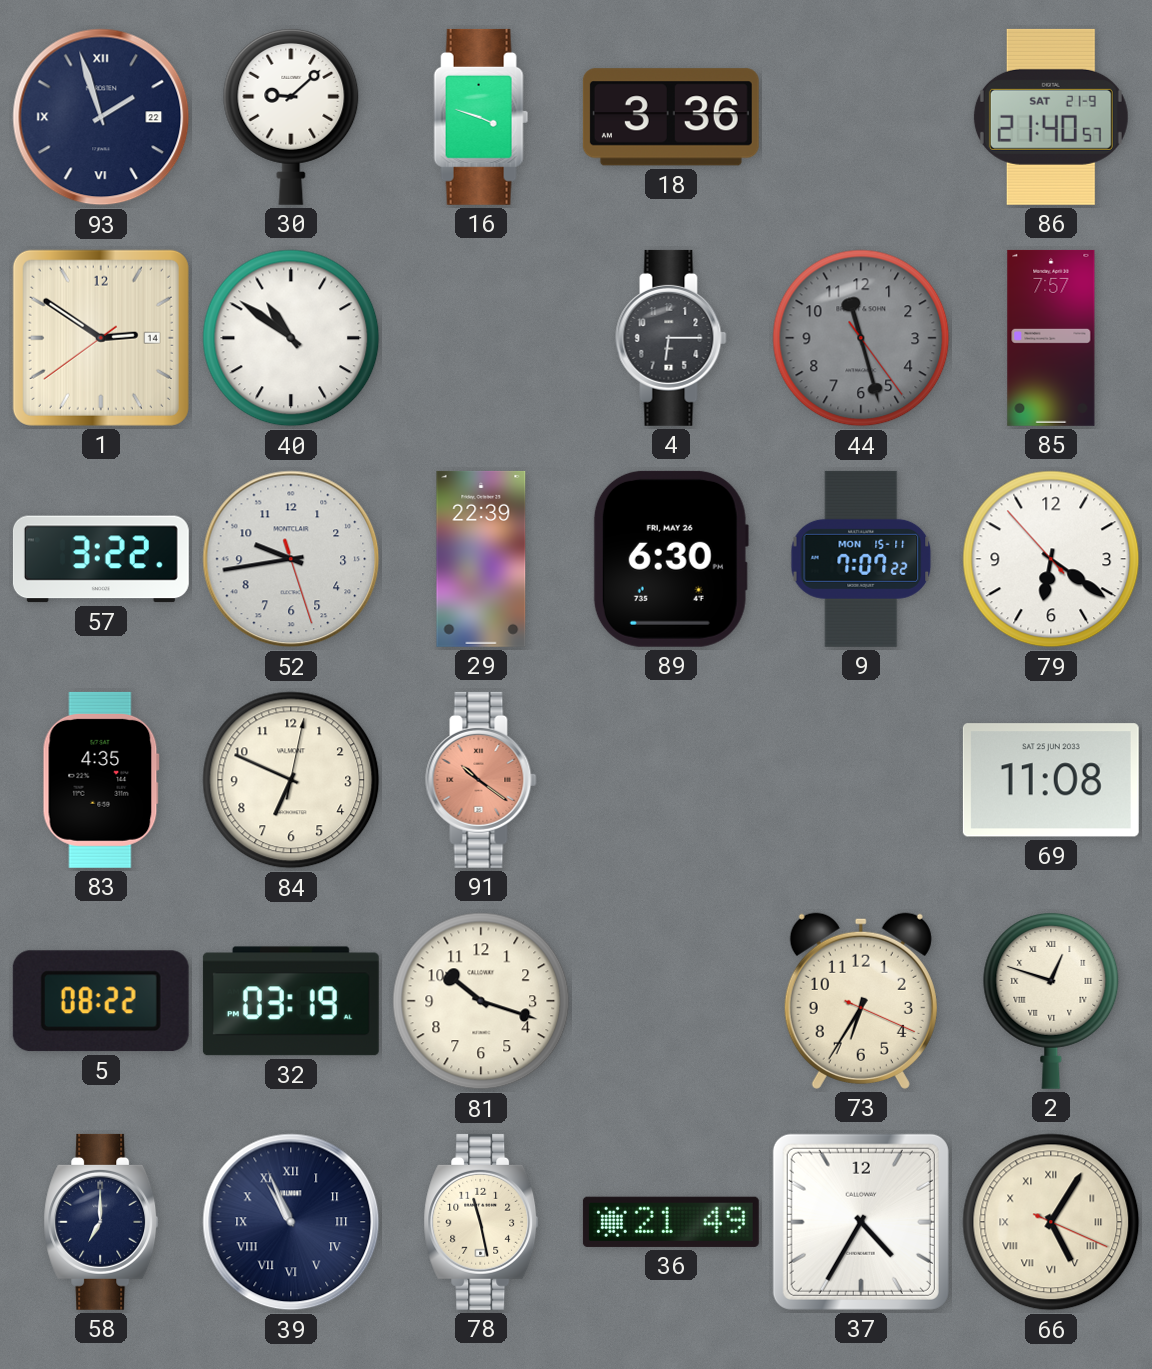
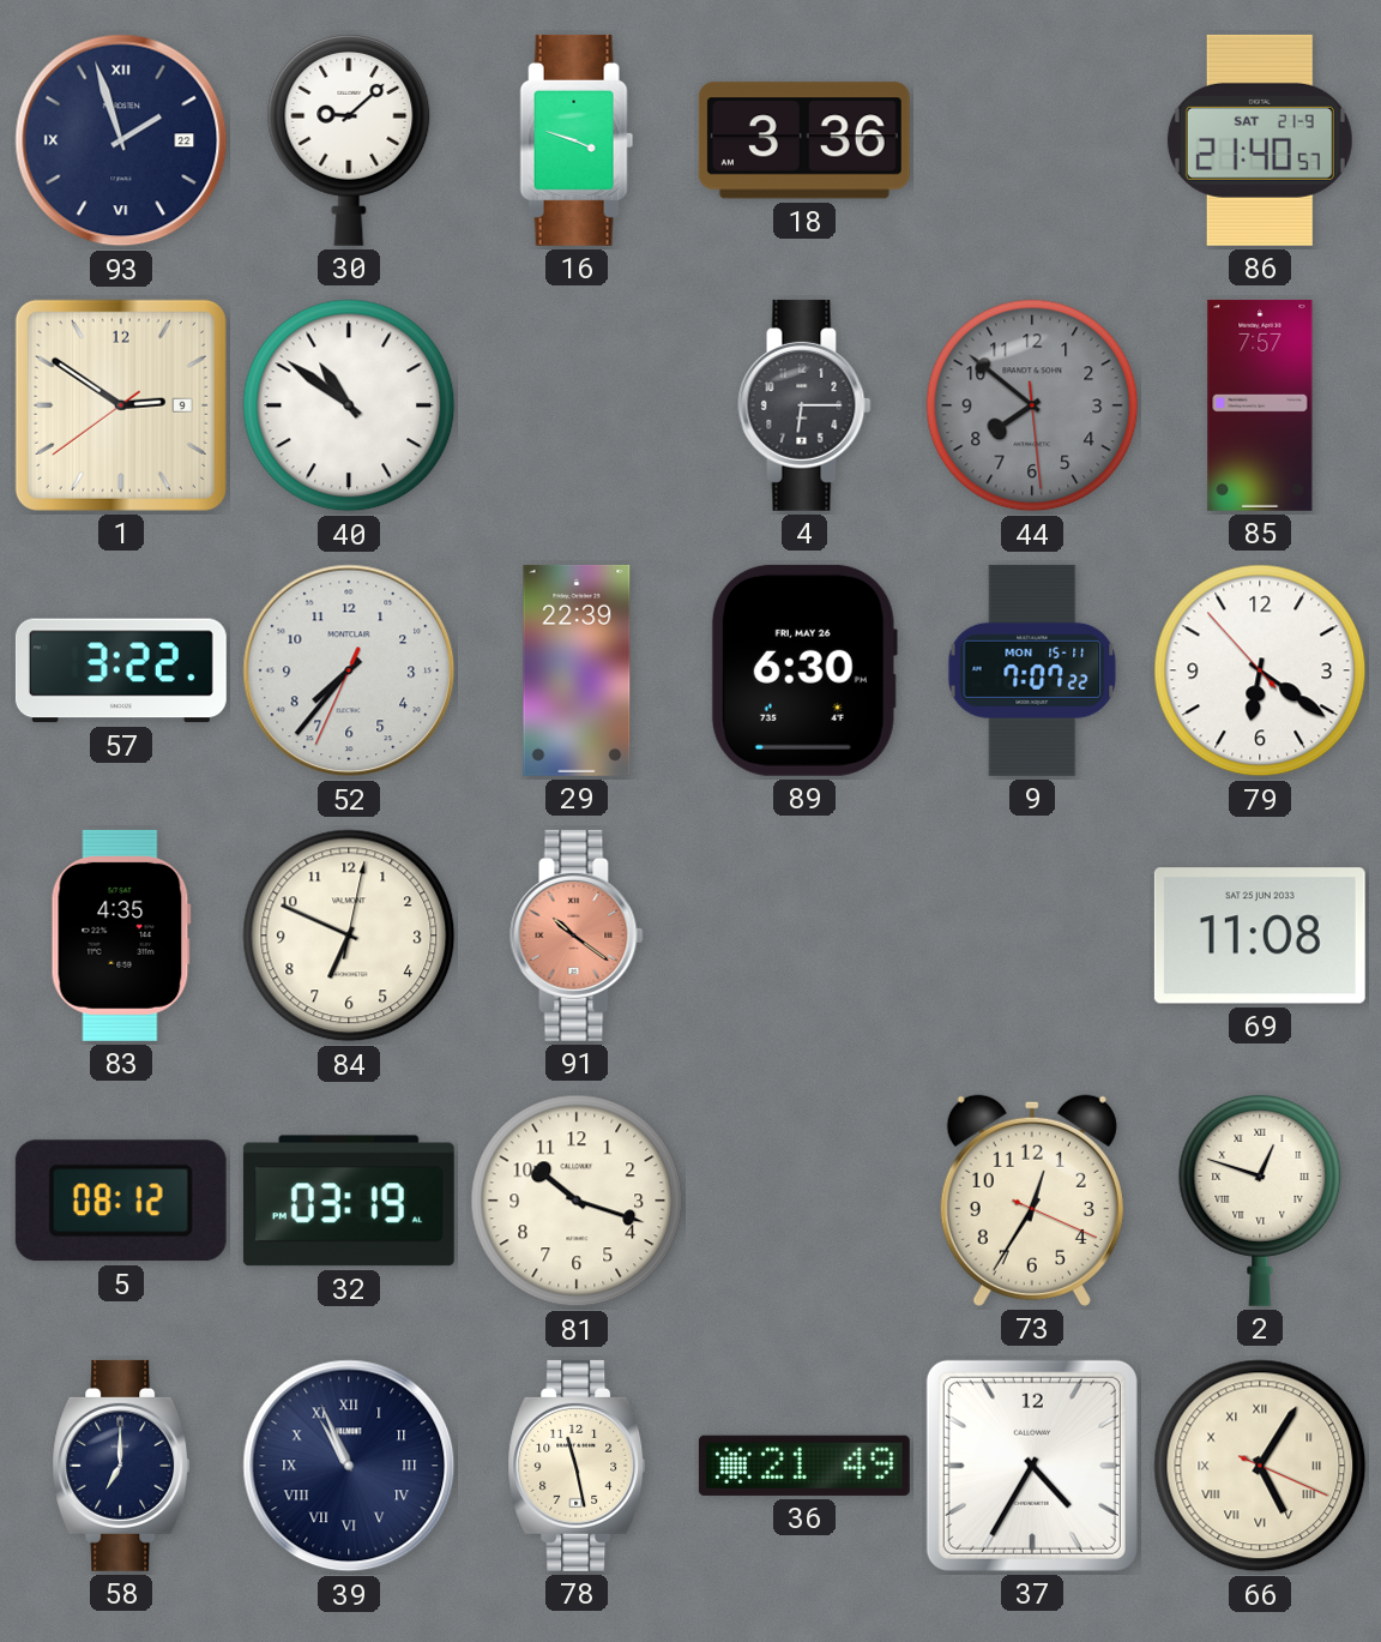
1 date: 14 -> 9 (121, 405)
44: 11:27 -> 7:51 (1032, 405)
52: 9:43 -> 7:36 (349, 670)
5: 08:22 -> 08:12 (121, 1201)
73: 6:35 -> 12:35 (1032, 1201)
